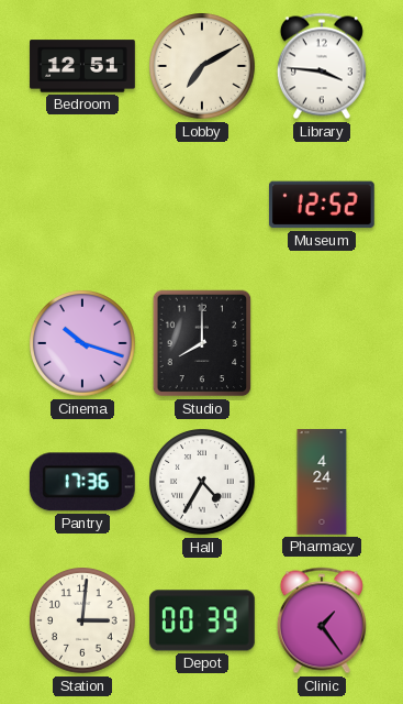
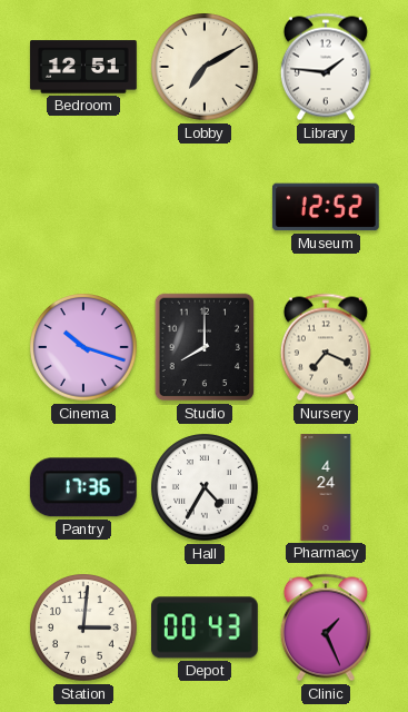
Library: 3:46 -> 1:46 (326, 67)
Nursery: none -> 7:19 (326, 347)
Depot: 00:39 -> 00:43 (206, 627)
Clinic: 1:24 -> 1:26 (326, 627)
